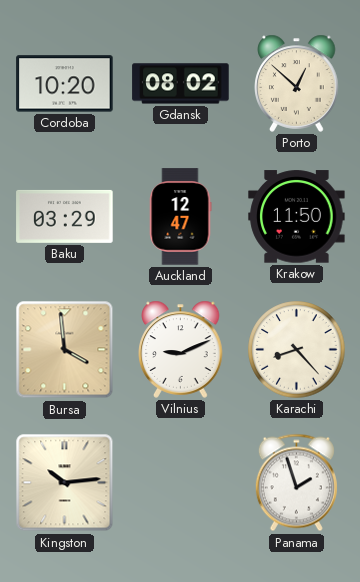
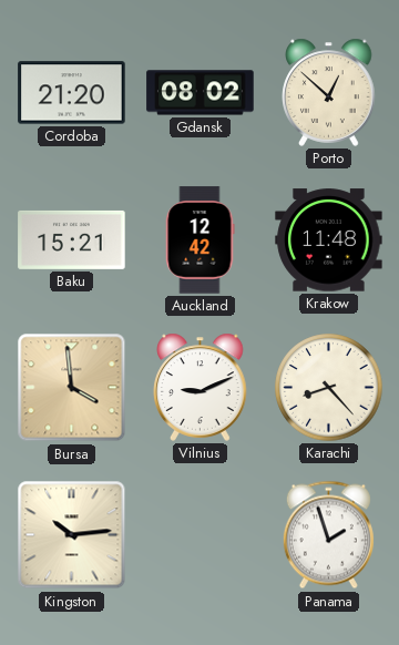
Cordoba: 10:20 -> 21:20 (72, 93)
Baku: 03:29 -> 15:21 (72, 239)
Auckland: 12:47 -> 12:42 (199, 240)
Krakow: 11:50 -> 11:48 (329, 240)
